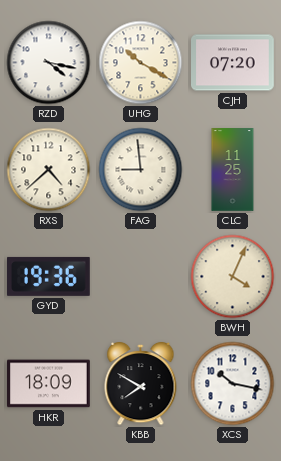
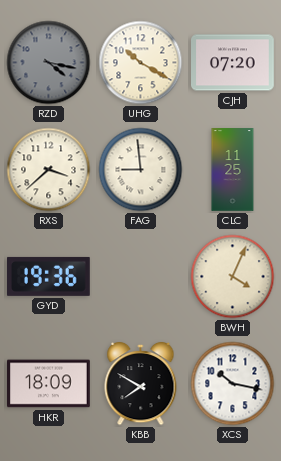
RZD dial: white -> grey (49, 63)
RXS: 4:38 -> 3:38 (49, 170)
